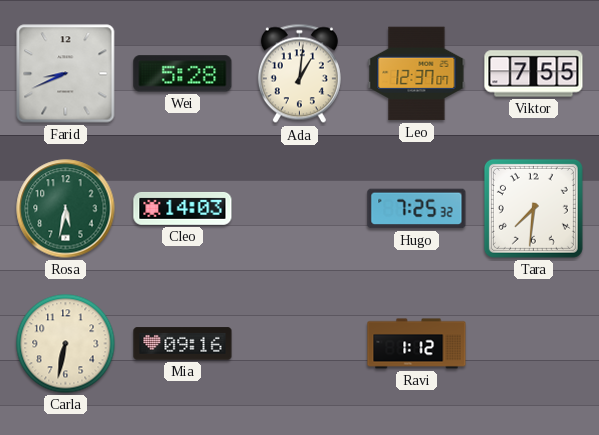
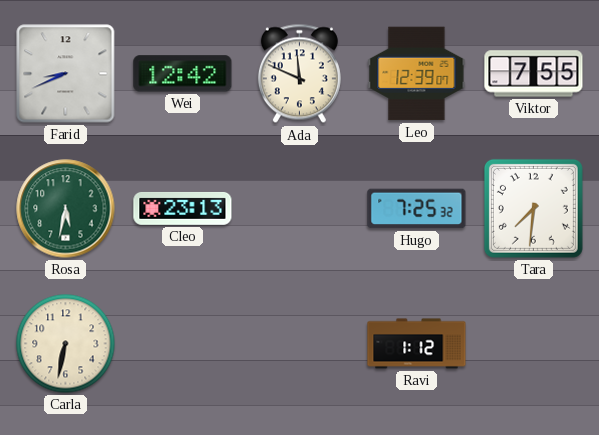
Wei: 5:28 -> 12:42 (183, 74)
Ada: 1:01 -> 11:49 (299, 74)
Leo: 12:37 -> 12:39 (417, 74)
Cleo: 14:03 -> 23:13 (183, 208)
Mia: 09:16 -> none (183, 344)
